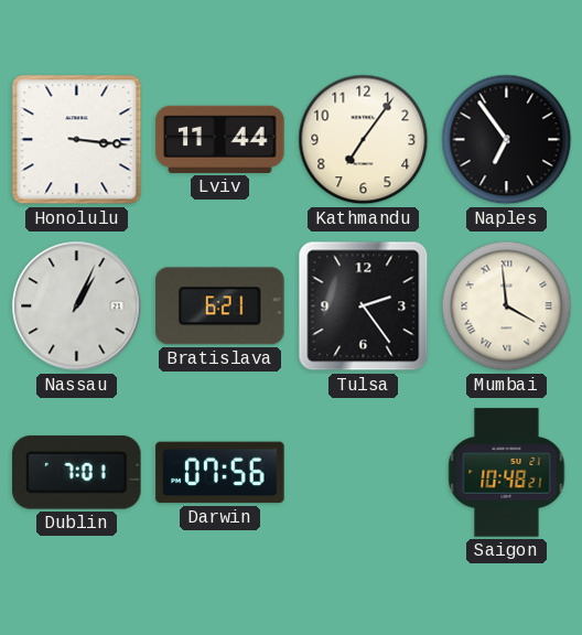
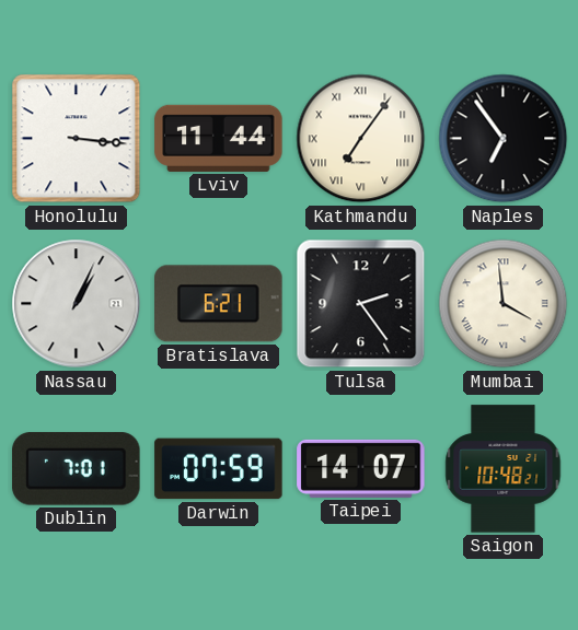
Kathmandu numerals: Arabic -> Roman (361, 139)
Darwin: 07:56 -> 07:59 (219, 469)
Taipei: none -> 14:07 (361, 468)
